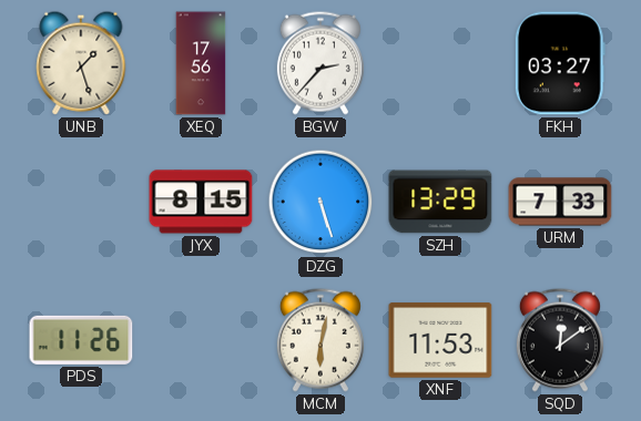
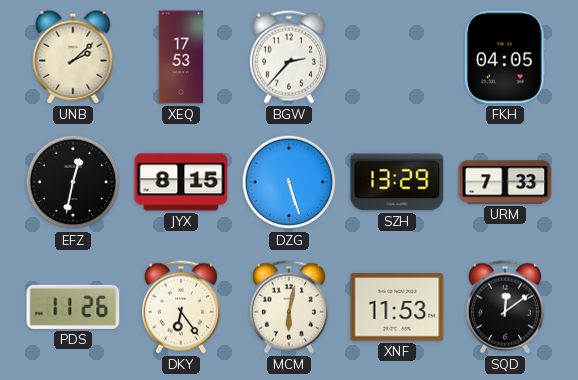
UNB: 1:27 -> 2:08 (73, 57)
XEQ: 17:56 -> 17:53 (181, 57)
FKH: 03:27 -> 04:05 (505, 57)
EFZ: none -> 12:32 (73, 182)
DKY: none -> 6:24 (181, 307)
